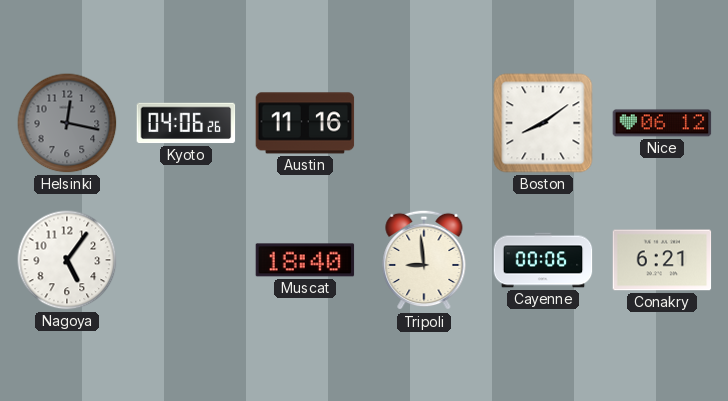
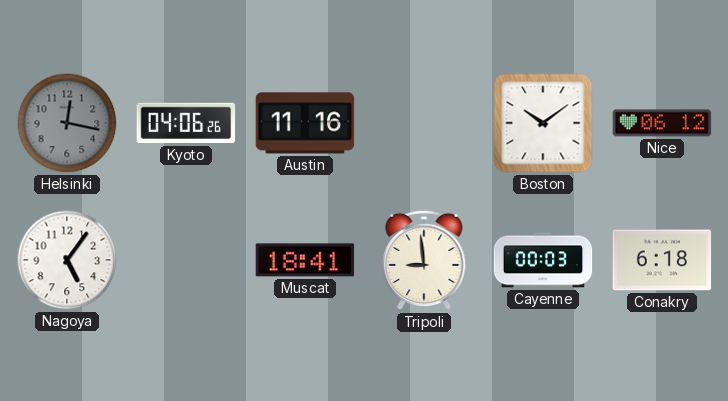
Boston: 8:09 -> 10:09 (543, 123)
Muscat: 18:40 -> 18:41 (305, 260)
Cayenne: 00:06 -> 00:03 (543, 260)
Conakry: 6:21 -> 6:18 (662, 260)
